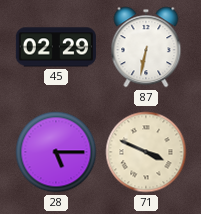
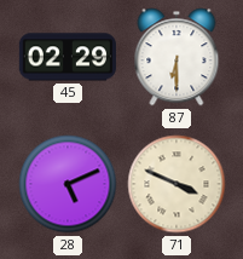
87: 6:32 -> 6:30 (177, 57)
28: 5:15 -> 5:11 (68, 184)
